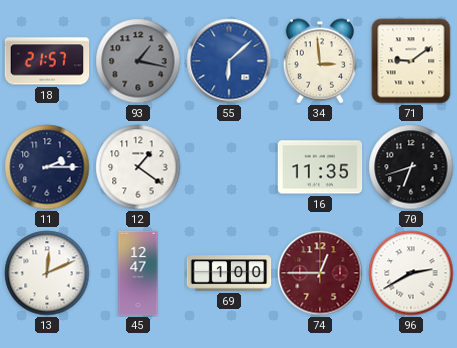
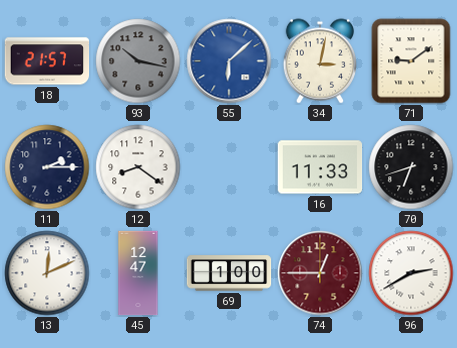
93: 1:17 -> 10:17 (138, 61)
34: 2:59 -> 3:02 (319, 61)
12: 1:21 -> 8:21 (138, 167)
16: 11:35 -> 11:33 (320, 167)
